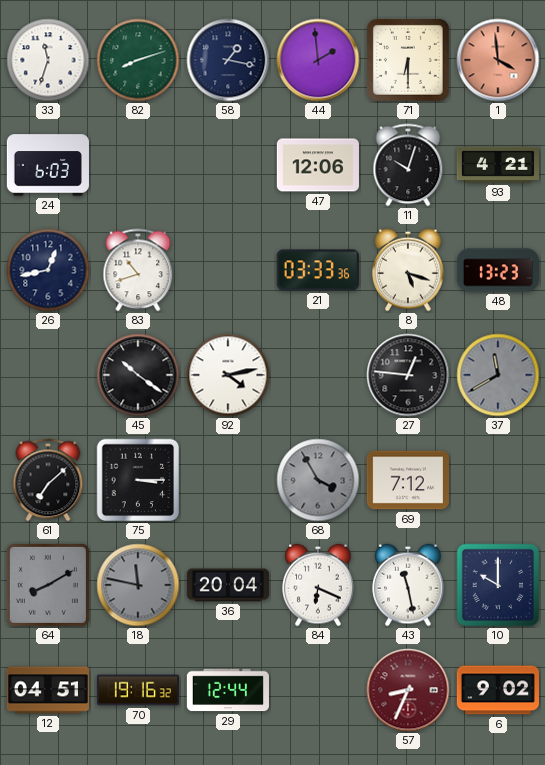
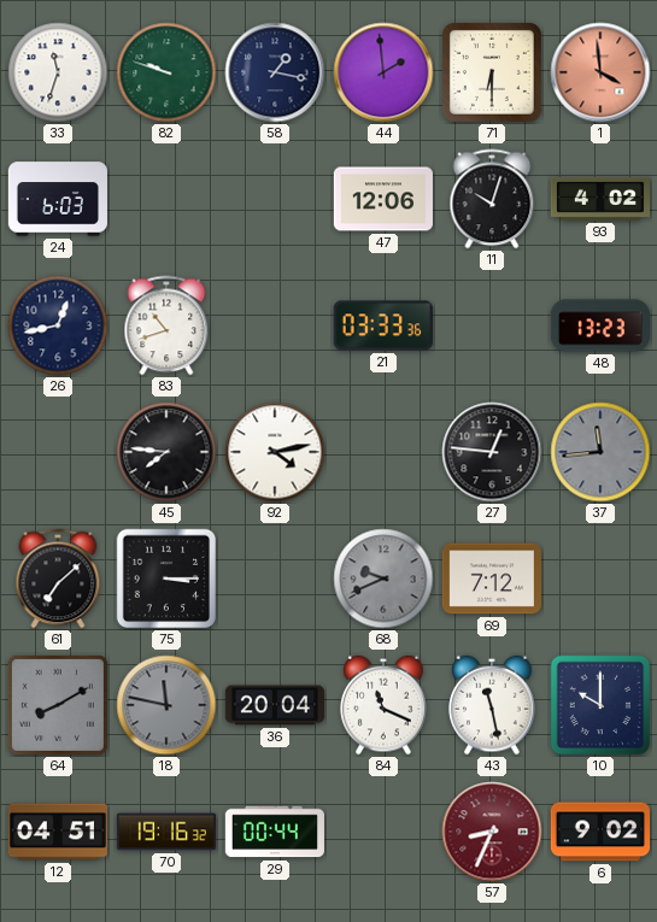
82: 8:12 -> 9:48 (166, 72)
93: 4:21 -> 4:02 (599, 199)
8: 5:18 -> none (408, 270)
45: 10:21 -> 7:46 (166, 452)
37: 11:40 -> 11:44 (600, 452)
68: 3:55 -> 9:41 (383, 579)
84: 6:19 -> 11:19 (383, 705)
29: 12:44 -> 00:44 (275, 832)
